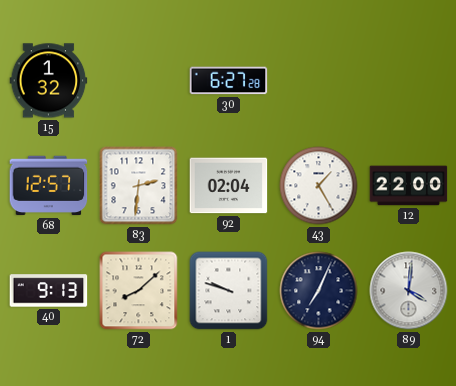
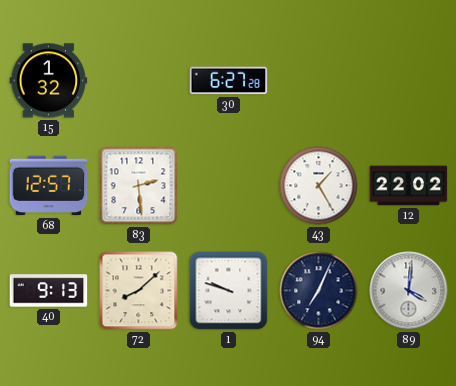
83: 2:31 -> 2:29 (139, 186)
92: 02:04 -> none (229, 186)
12: 22:00 -> 22:02 (409, 186)
